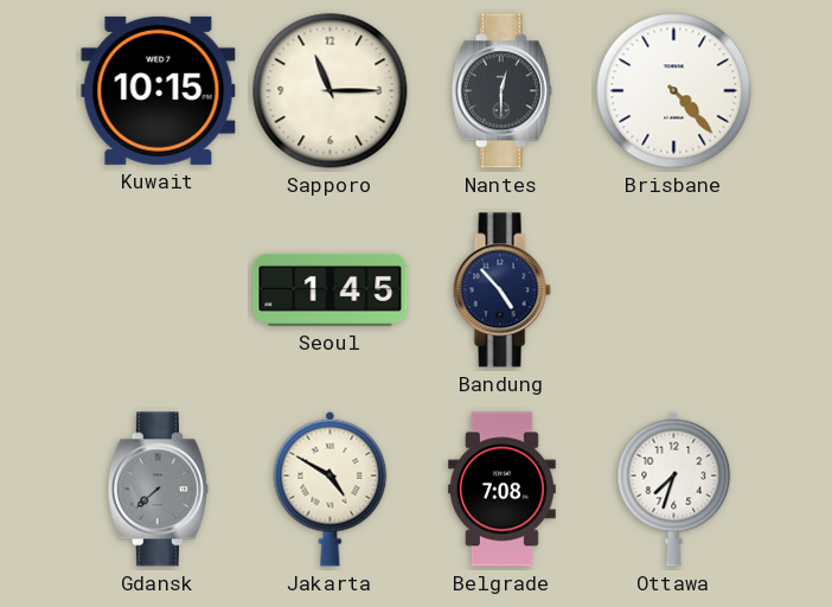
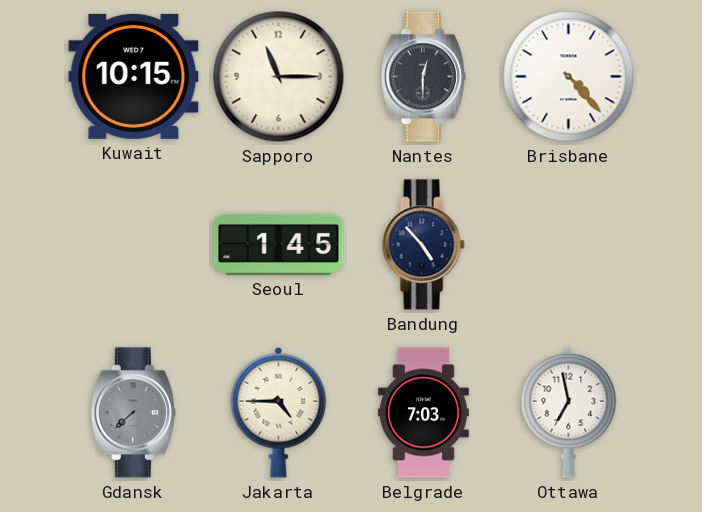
Jakarta: 4:50 -> 4:45 (279, 412)
Belgrade: 7:08 -> 7:03 (423, 413)
Ottawa: 7:33 -> 6:58 (569, 412)
